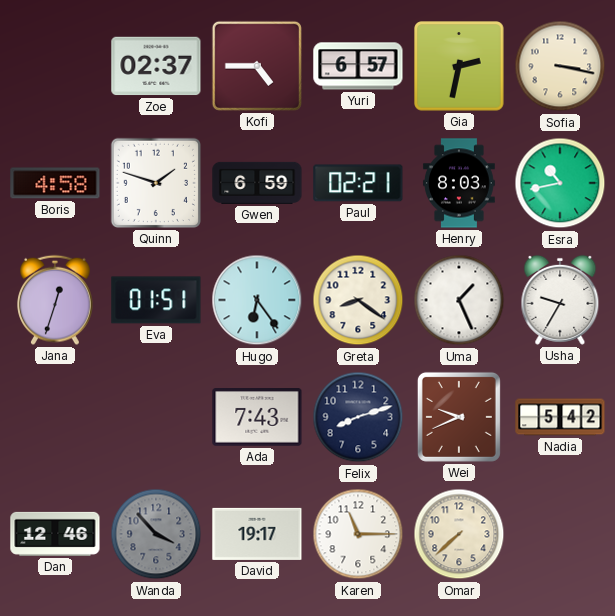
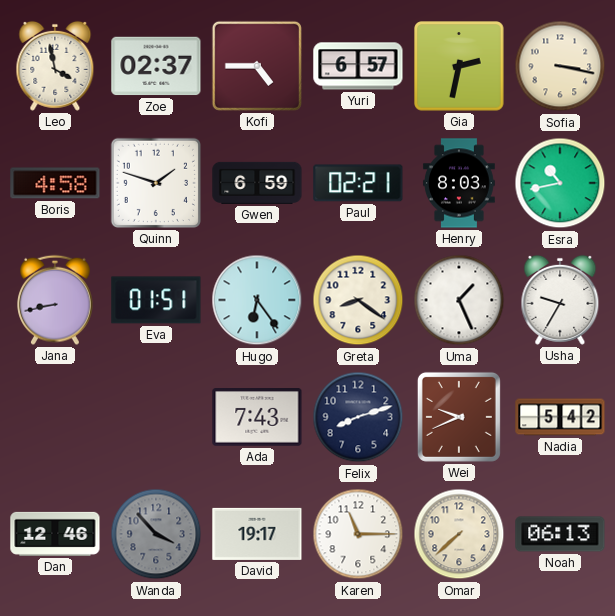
Leo: none -> 3:58 (55, 66)
Jana: 12:33 -> 8:43 (56, 300)
Noah: none -> 06:13 (560, 534)
